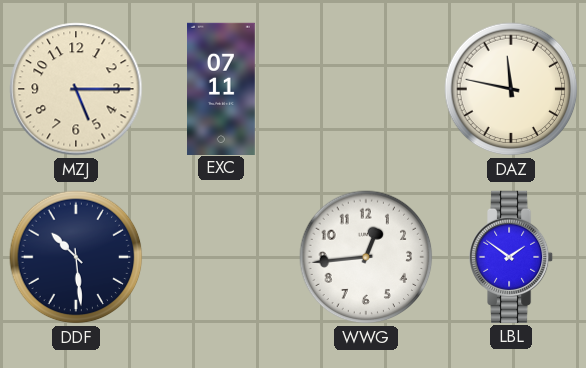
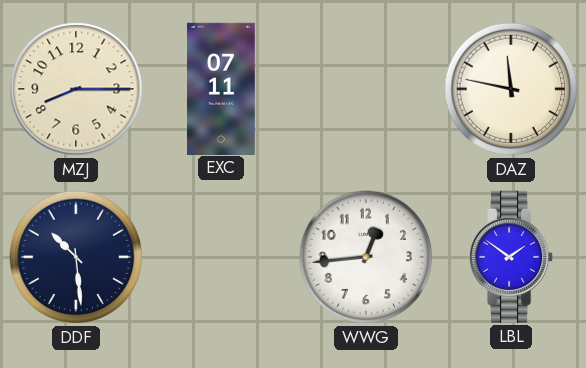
MZJ: 5:15 -> 8:15 (76, 89)
